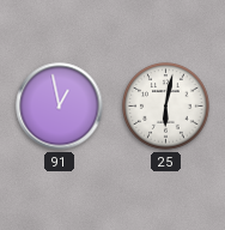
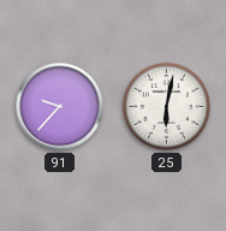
91: 12:58 -> 9:37 (60, 107)
